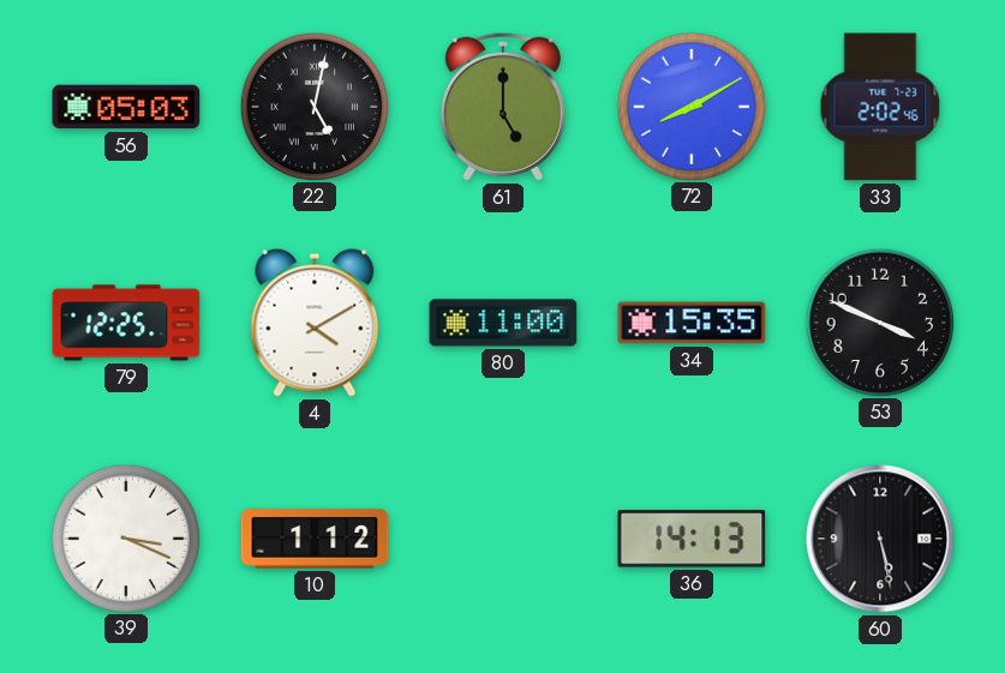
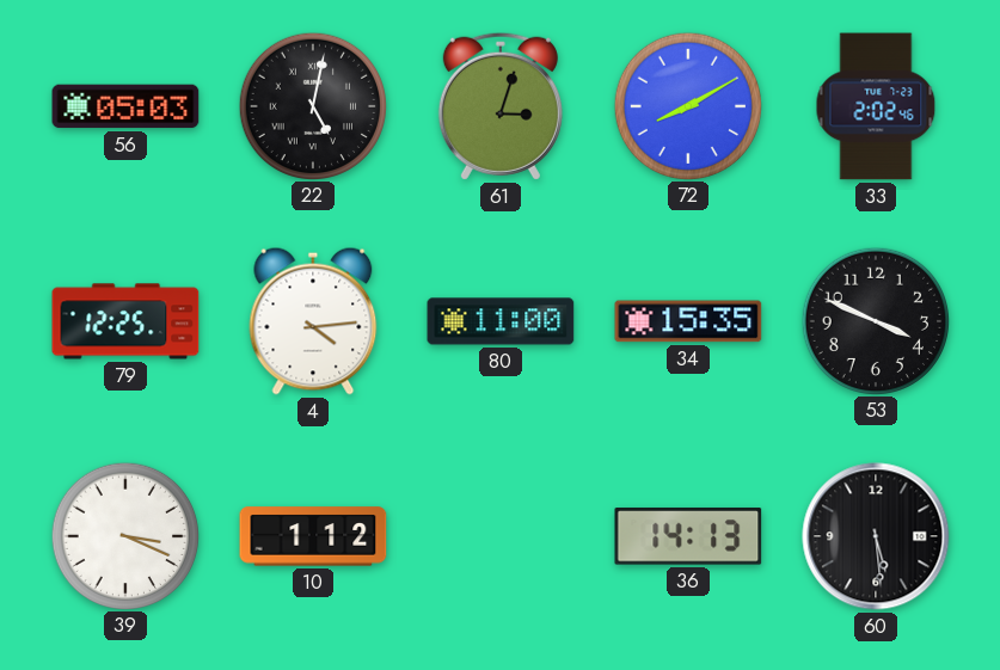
61: 5:00 -> 3:03 (501, 106)
4: 4:10 -> 4:14 (313, 321)
60: 5:28 -> 5:29 (876, 536)
